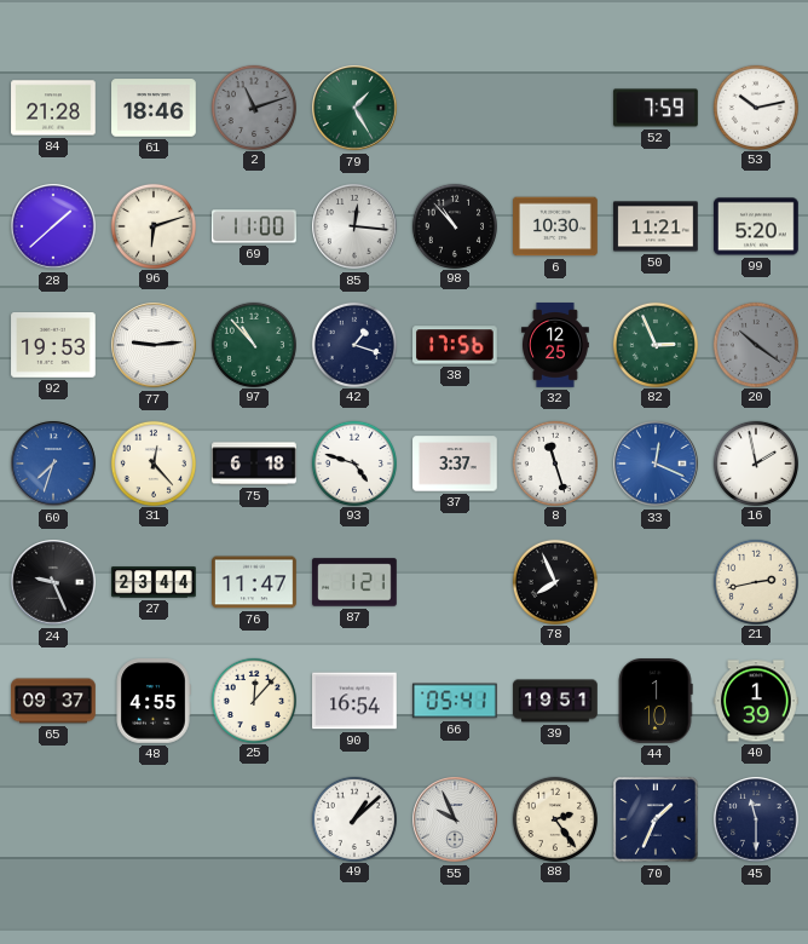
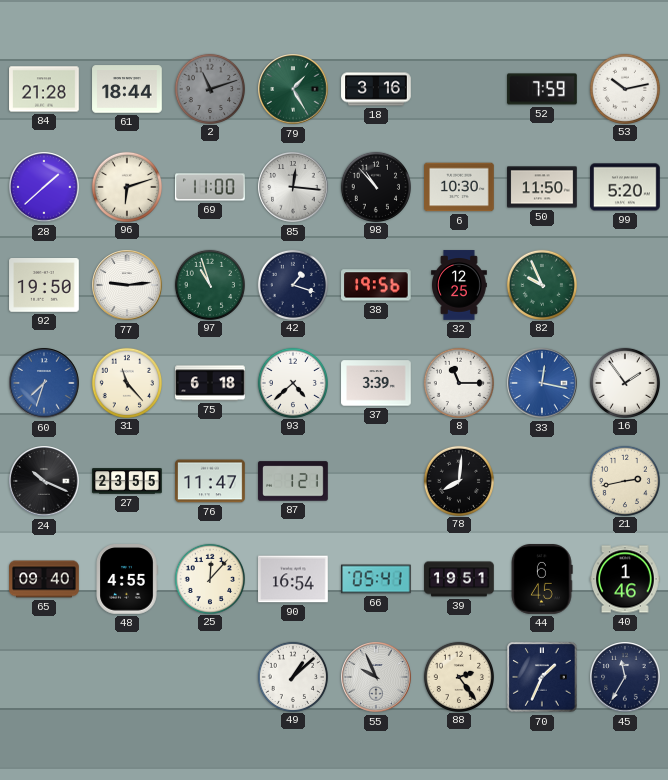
61: 18:46 -> 18:44 (127, 89)
18: none -> 3:16 (376, 89)
50: 11:21 -> 11:50 (542, 187)
92: 19:53 -> 19:50 (44, 286)
97: 10:53 -> 10:57 (209, 284)
38: 17:56 -> 19:56 (377, 285)
82: 2:56 -> 9:56 (541, 284)
20: 10:21 -> none (755, 344)
31: 12:23 -> 11:23 (126, 382)
93: 4:48 -> 4:38 (292, 382)
37: 3:37 -> 3:39 (376, 383)
8: 11:27 -> 11:15 (458, 382)
33: 12:19 -> 12:17 (542, 383)
16: 1:58 -> 1:54 (624, 382)
24: 9:26 -> 10:19 (44, 481)
27: 23:44 -> 23:55 (127, 481)
78: 7:56 -> 8:01 (458, 480)
65: 09:37 -> 09:40 (44, 579)
44: 1:10 -> 6:45 (542, 580)
40: 1:39 -> 1:46 (625, 579)
45: 11:30 -> 11:35 (625, 677)
